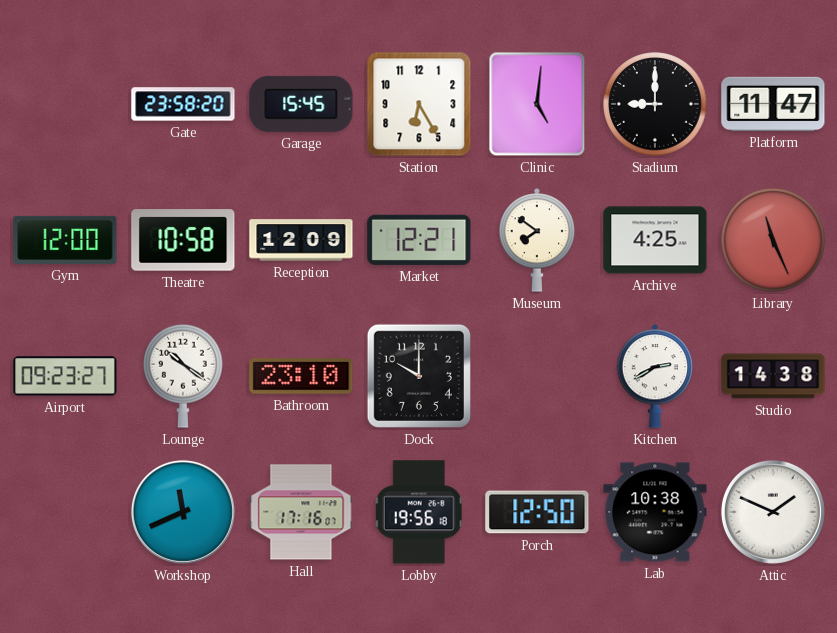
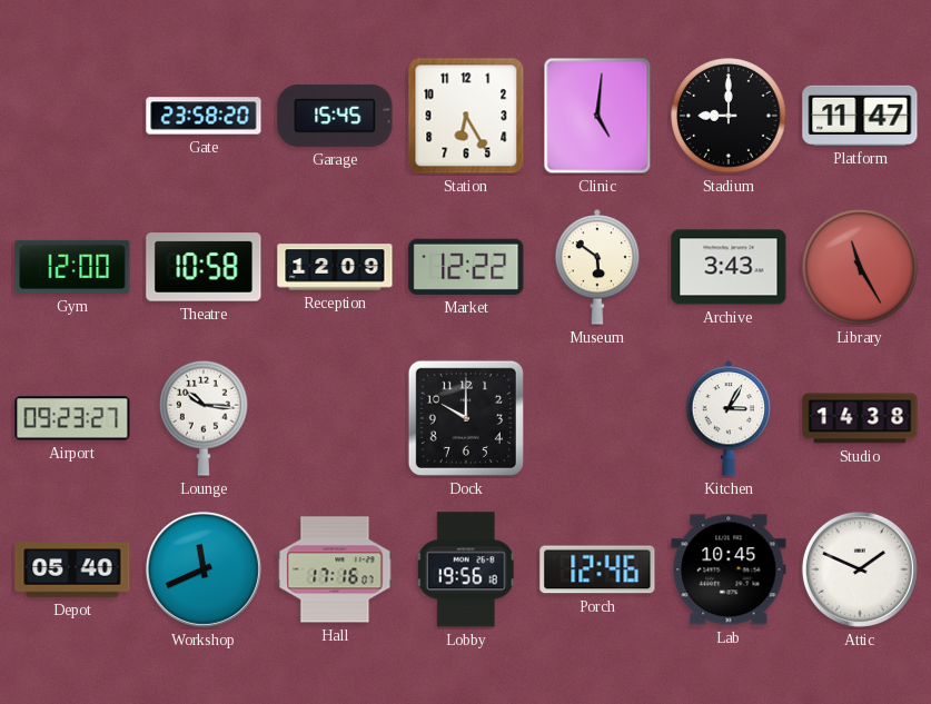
Market: 12:21 -> 12:22 (466, 267)
Museum: 7:51 -> 5:51 (597, 267)
Archive: 4:25 -> 3:43 (729, 267)
Library: 11:26 -> 11:25 (860, 267)
Lounge: 10:21 -> 10:16 (205, 418)
Bathroom: 23:10 -> none (301, 376)
Kitchen: 2:40 -> 3:05 (729, 418)
Depot: none -> 05:40 (72, 569)
Porch: 12:50 -> 12:46 (597, 569)
Lab: 10:38 -> 10:45 (729, 569)
